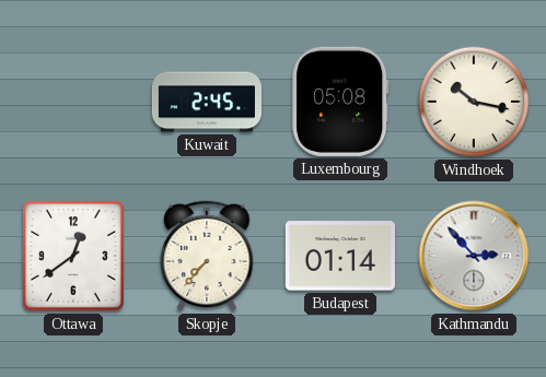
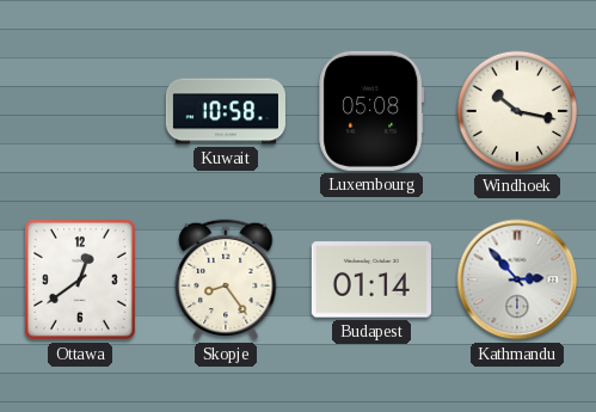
Kuwait: 2:45 -> 10:58 (226, 111)
Skopje: 7:37 -> 8:24 (226, 279)
